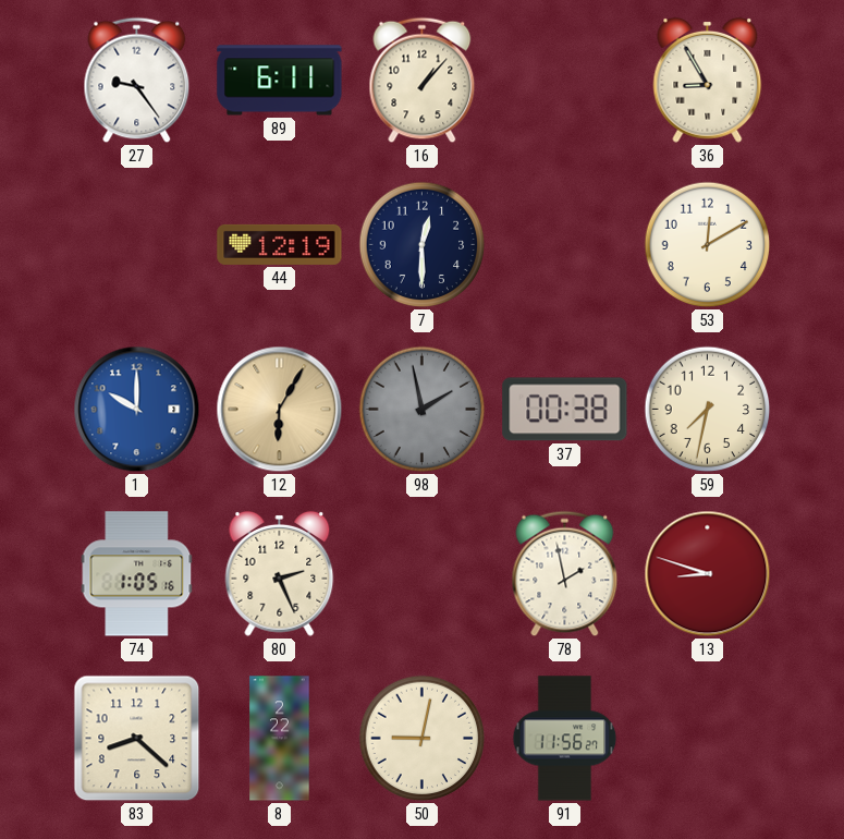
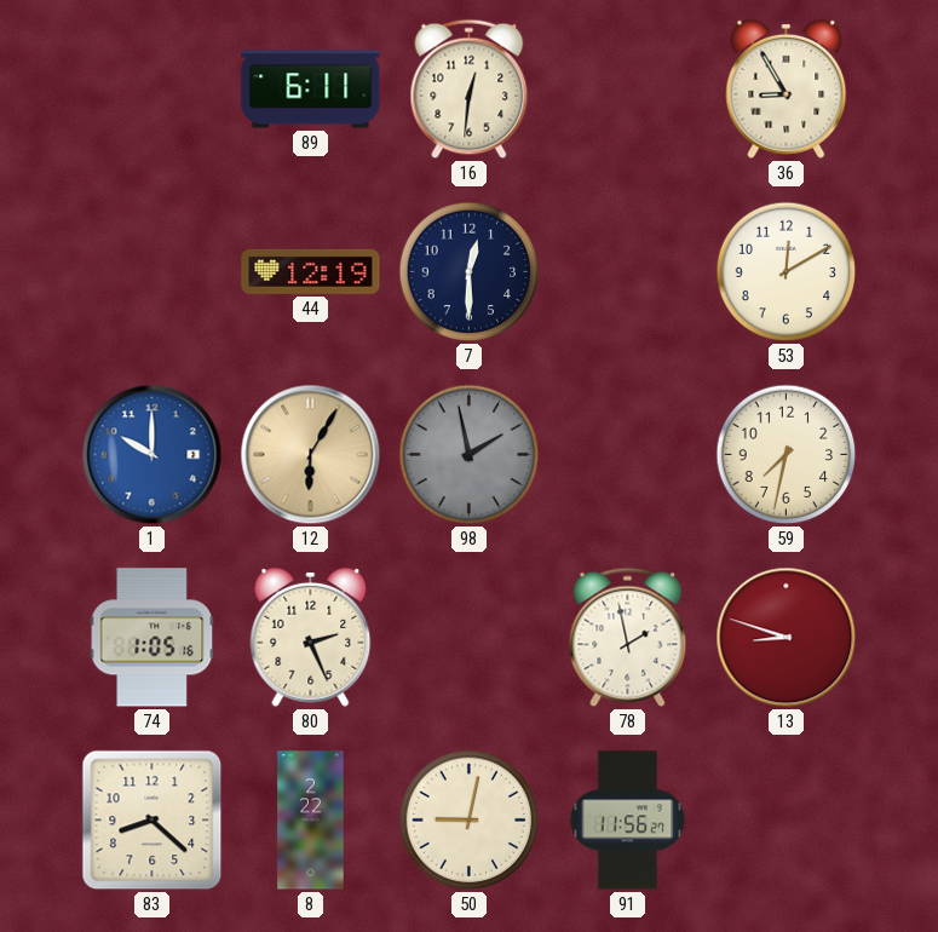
27: 9:24 -> none (137, 81)
16: 1:07 -> 12:31 (470, 90)
37: 00:38 -> none (565, 410)
